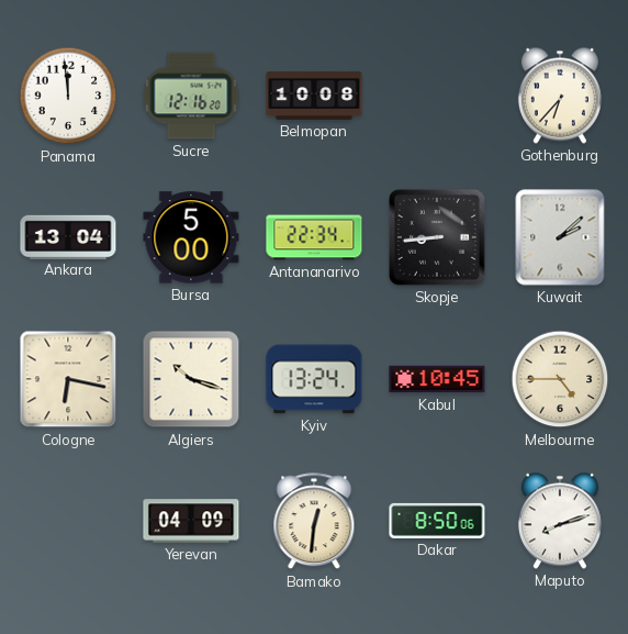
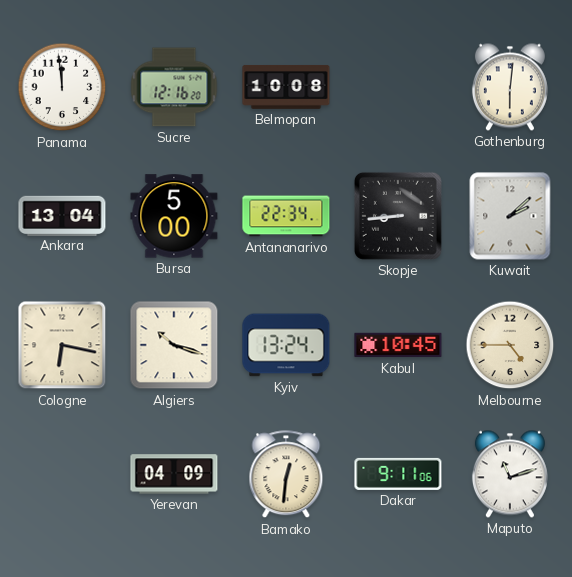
Gothenburg: 6:37 -> 6:01 (510, 87)
Dakar: 8:50 -> 9:11 (398, 474)
Maputo: 8:12 -> 11:12 (510, 474)
